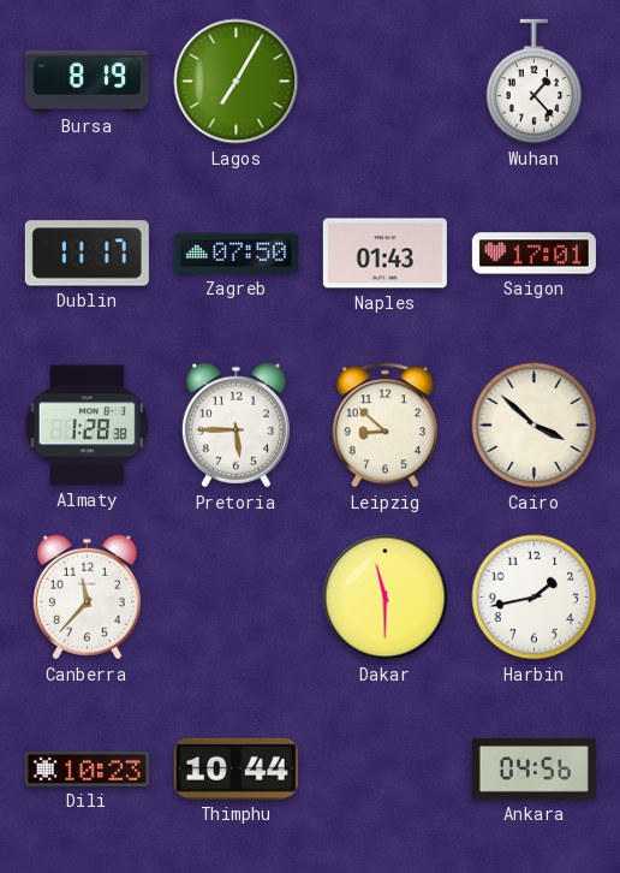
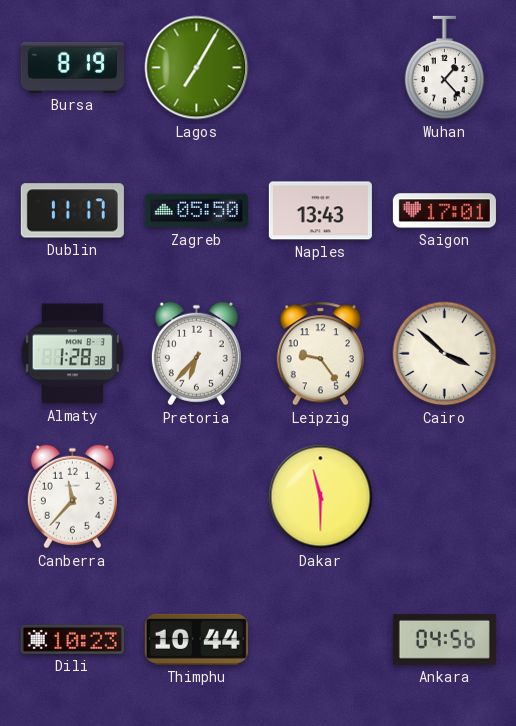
Zagreb: 07:50 -> 05:50 (196, 211)
Naples: 01:43 -> 13:43 (320, 211)
Pretoria: 5:45 -> 6:37 (196, 354)
Leipzig: 8:52 -> 9:24 (320, 354)
Harbin: 1:43 -> none (535, 598)
